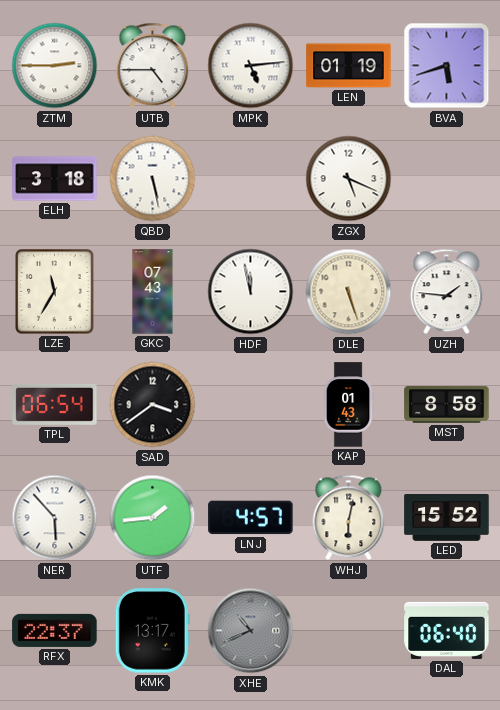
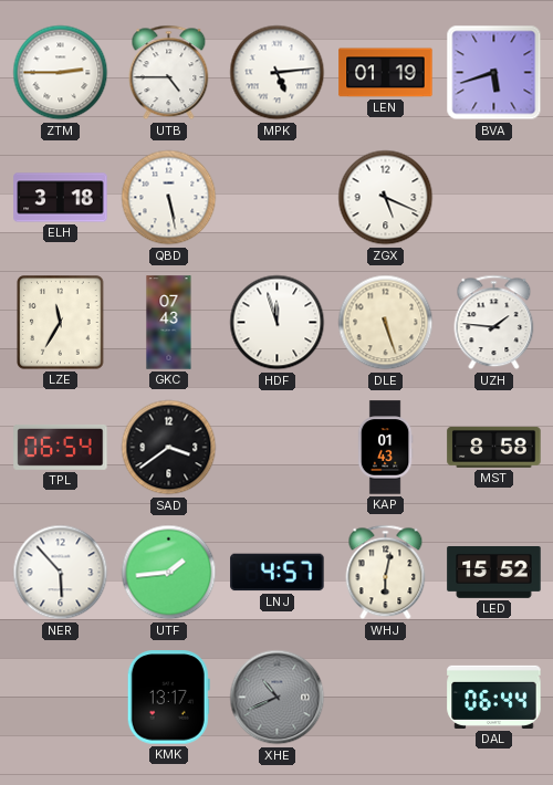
HDF: 11:58 -> 11:57 (278, 323)
RFX: 22:37 -> none (55, 630)
DAL: 06:40 -> 06:44 (494, 697)
